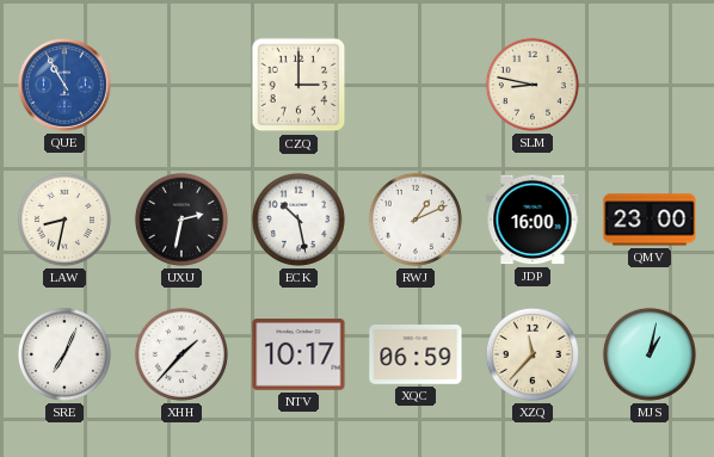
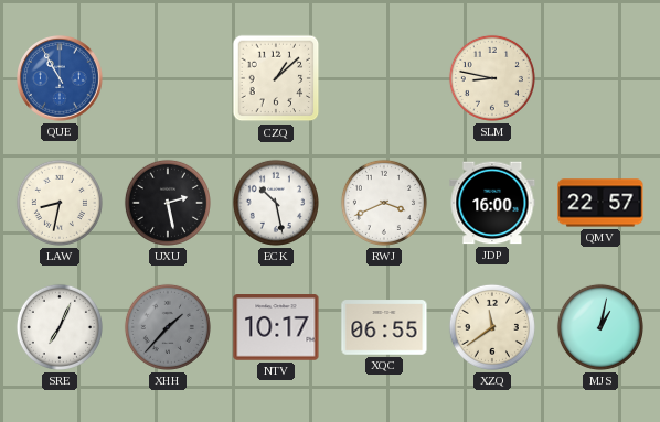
CZQ: 3:00 -> 1:08 (276, 78)
UXU: 2:32 -> 2:28 (168, 203)
RWJ: 1:11 -> 3:41 (384, 203)
QMV: 23:00 -> 22:57 (600, 203)
XHH dial: white -> grey (168, 327)
XQC: 06:59 -> 06:55 (384, 327)
XZQ: 11:37 -> 11:39 (492, 327)
